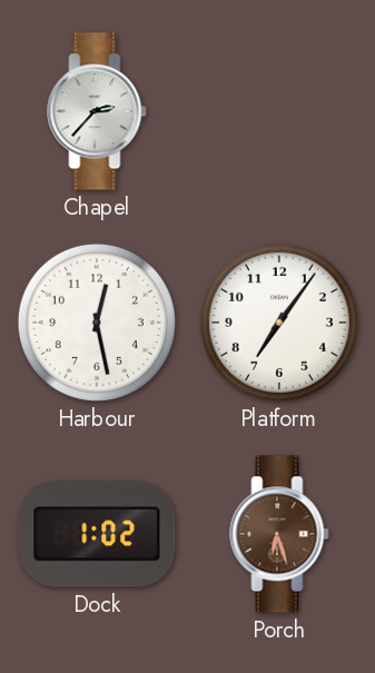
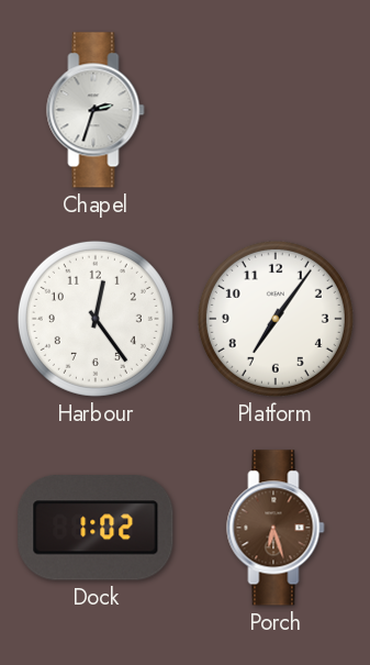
Chapel: 2:37 -> 2:33 (96, 110)
Harbour: 12:28 -> 12:24 (96, 319)
